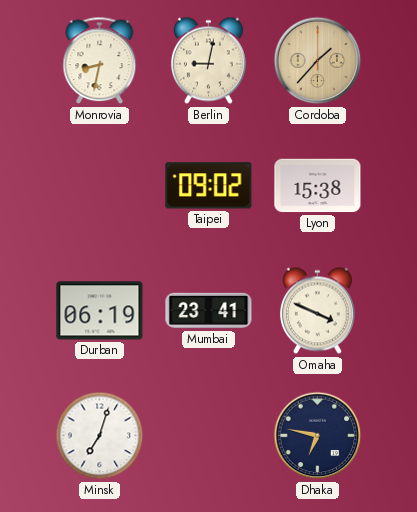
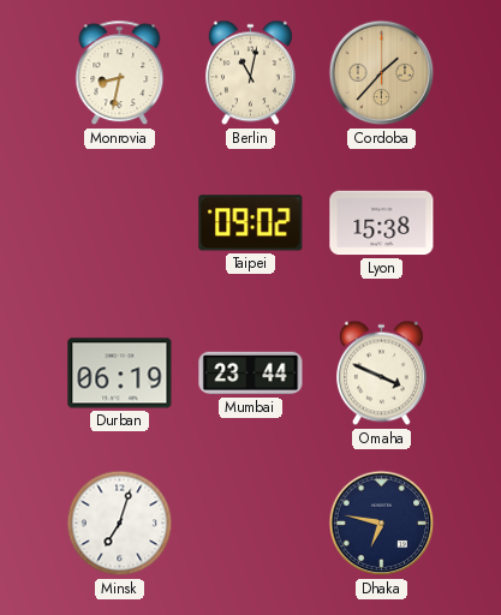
Berlin: 9:02 -> 11:02 (250, 73)
Mumbai: 23:41 -> 23:44 (251, 374)
